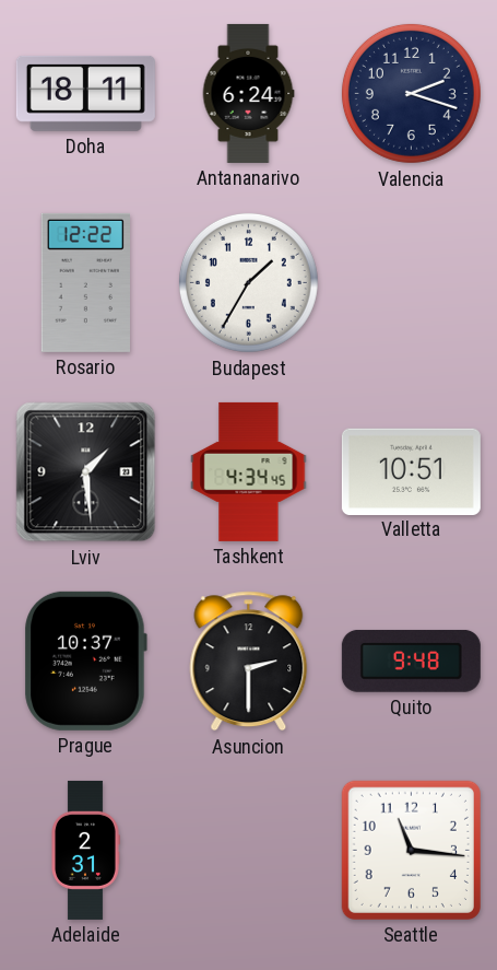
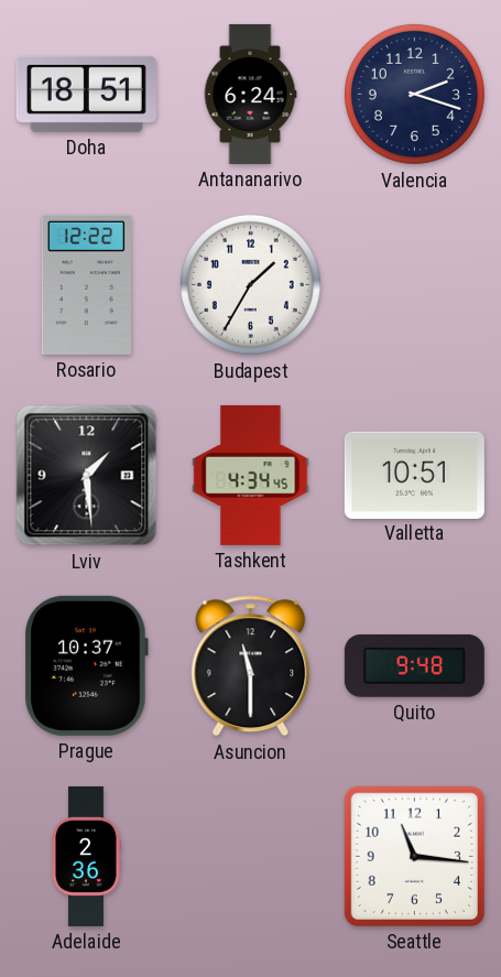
Doha: 18:11 -> 18:51 (86, 94)
Asuncion: 2:30 -> 11:30 (251, 666)
Adelaide: 2:31 -> 2:36 (86, 856)
